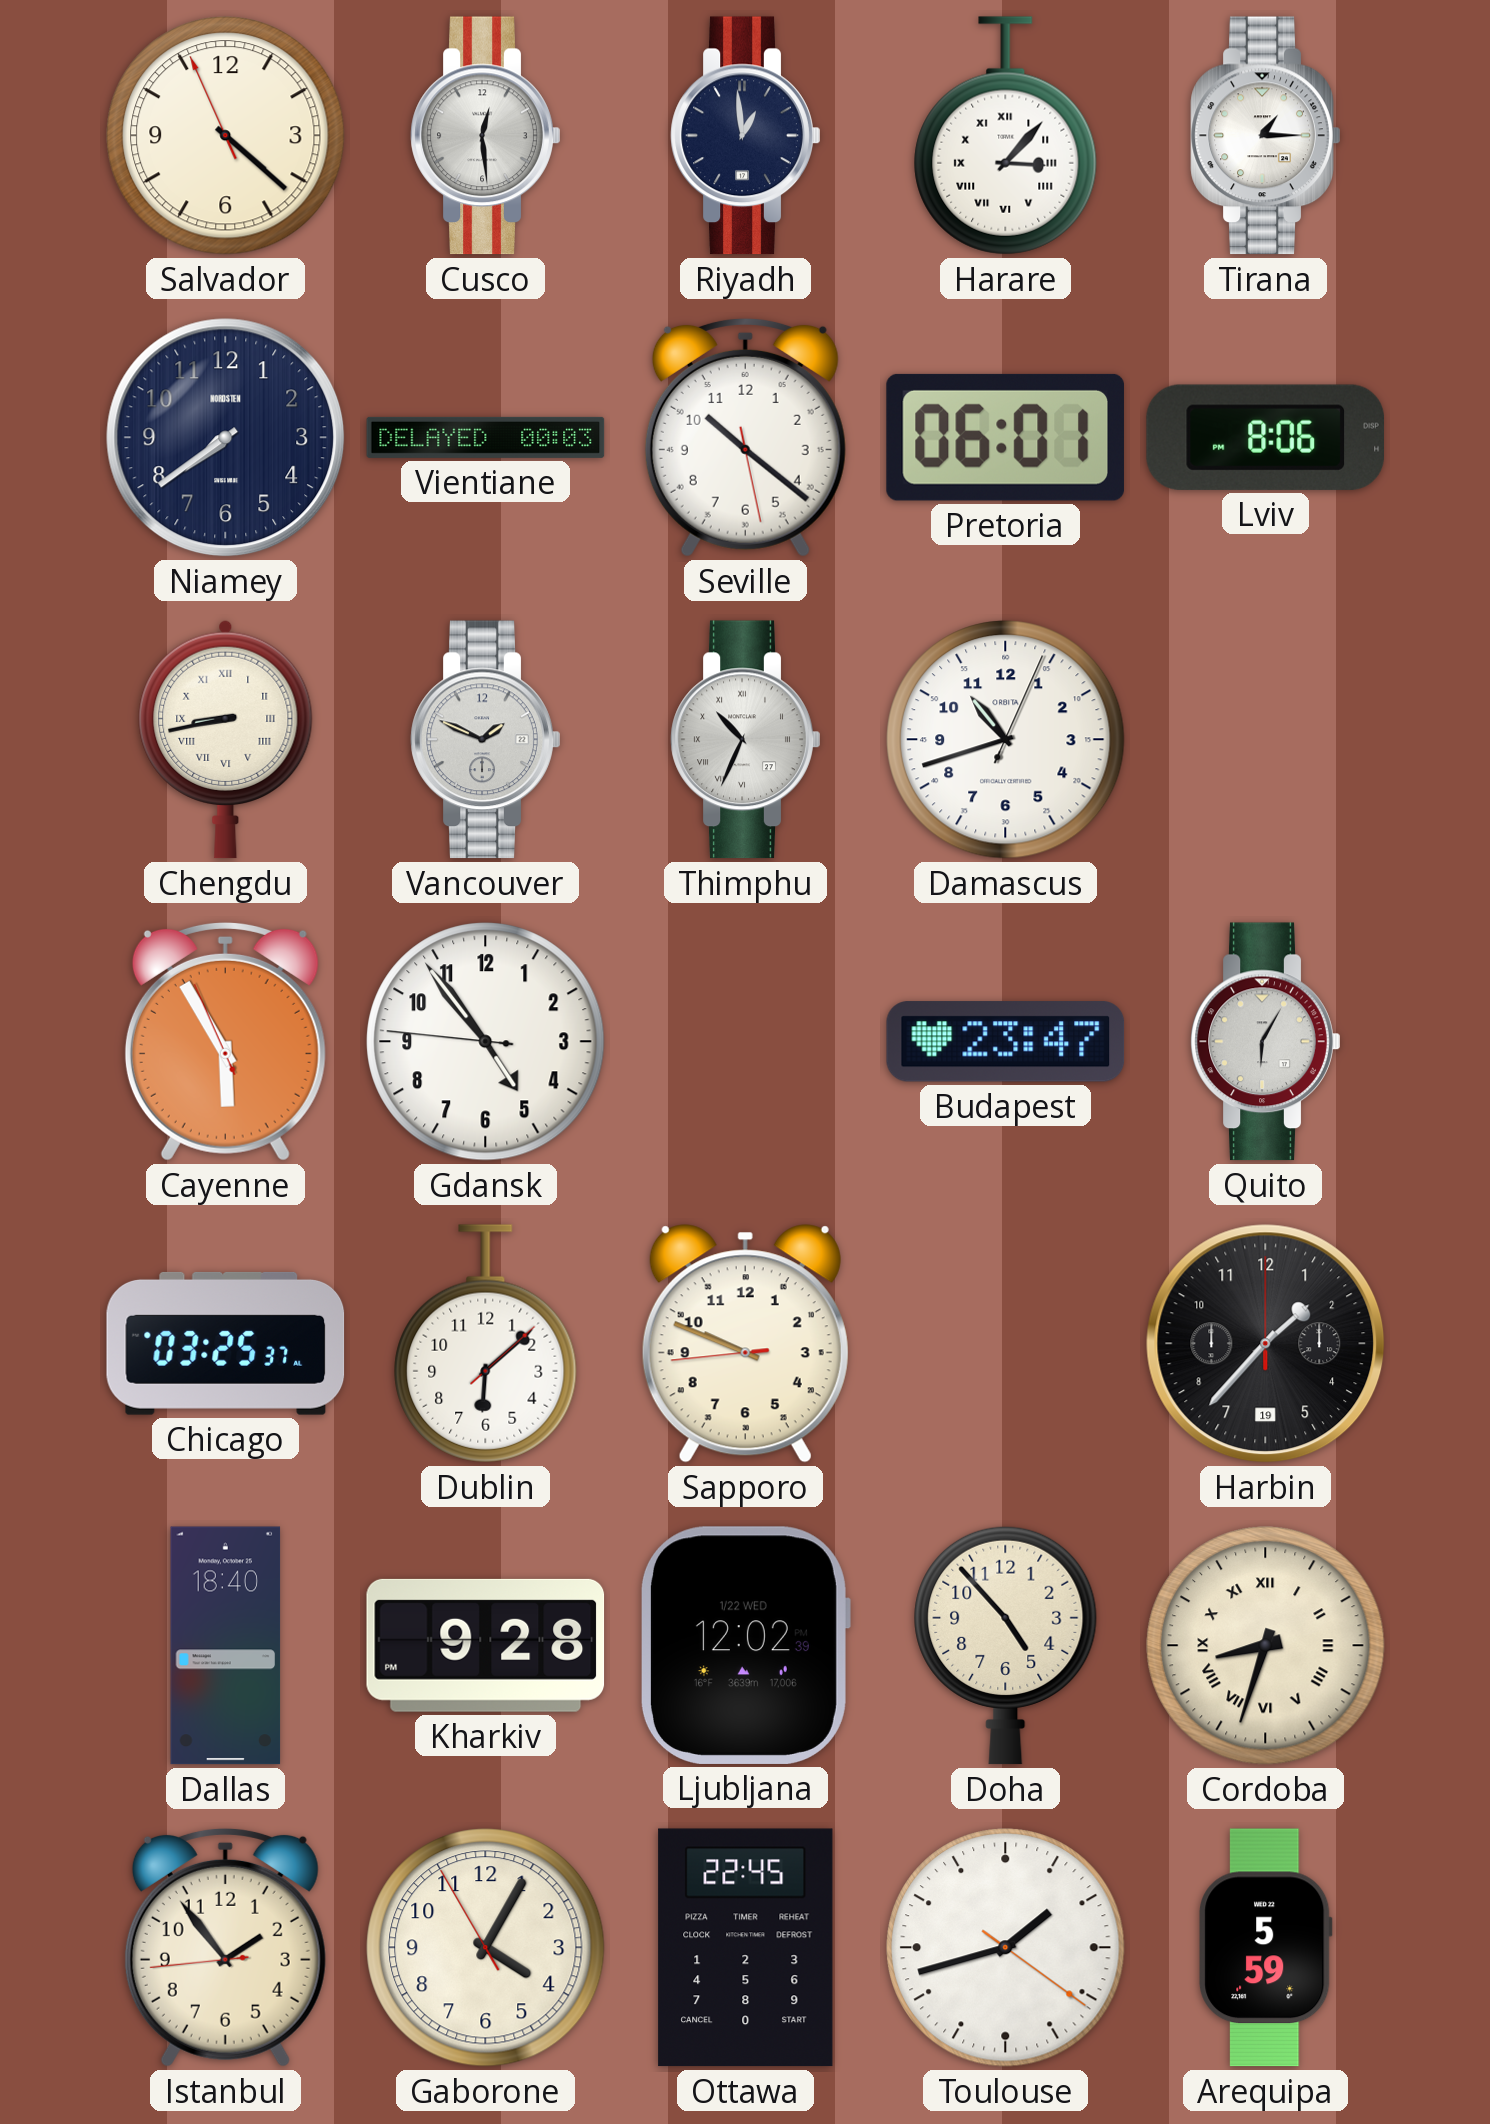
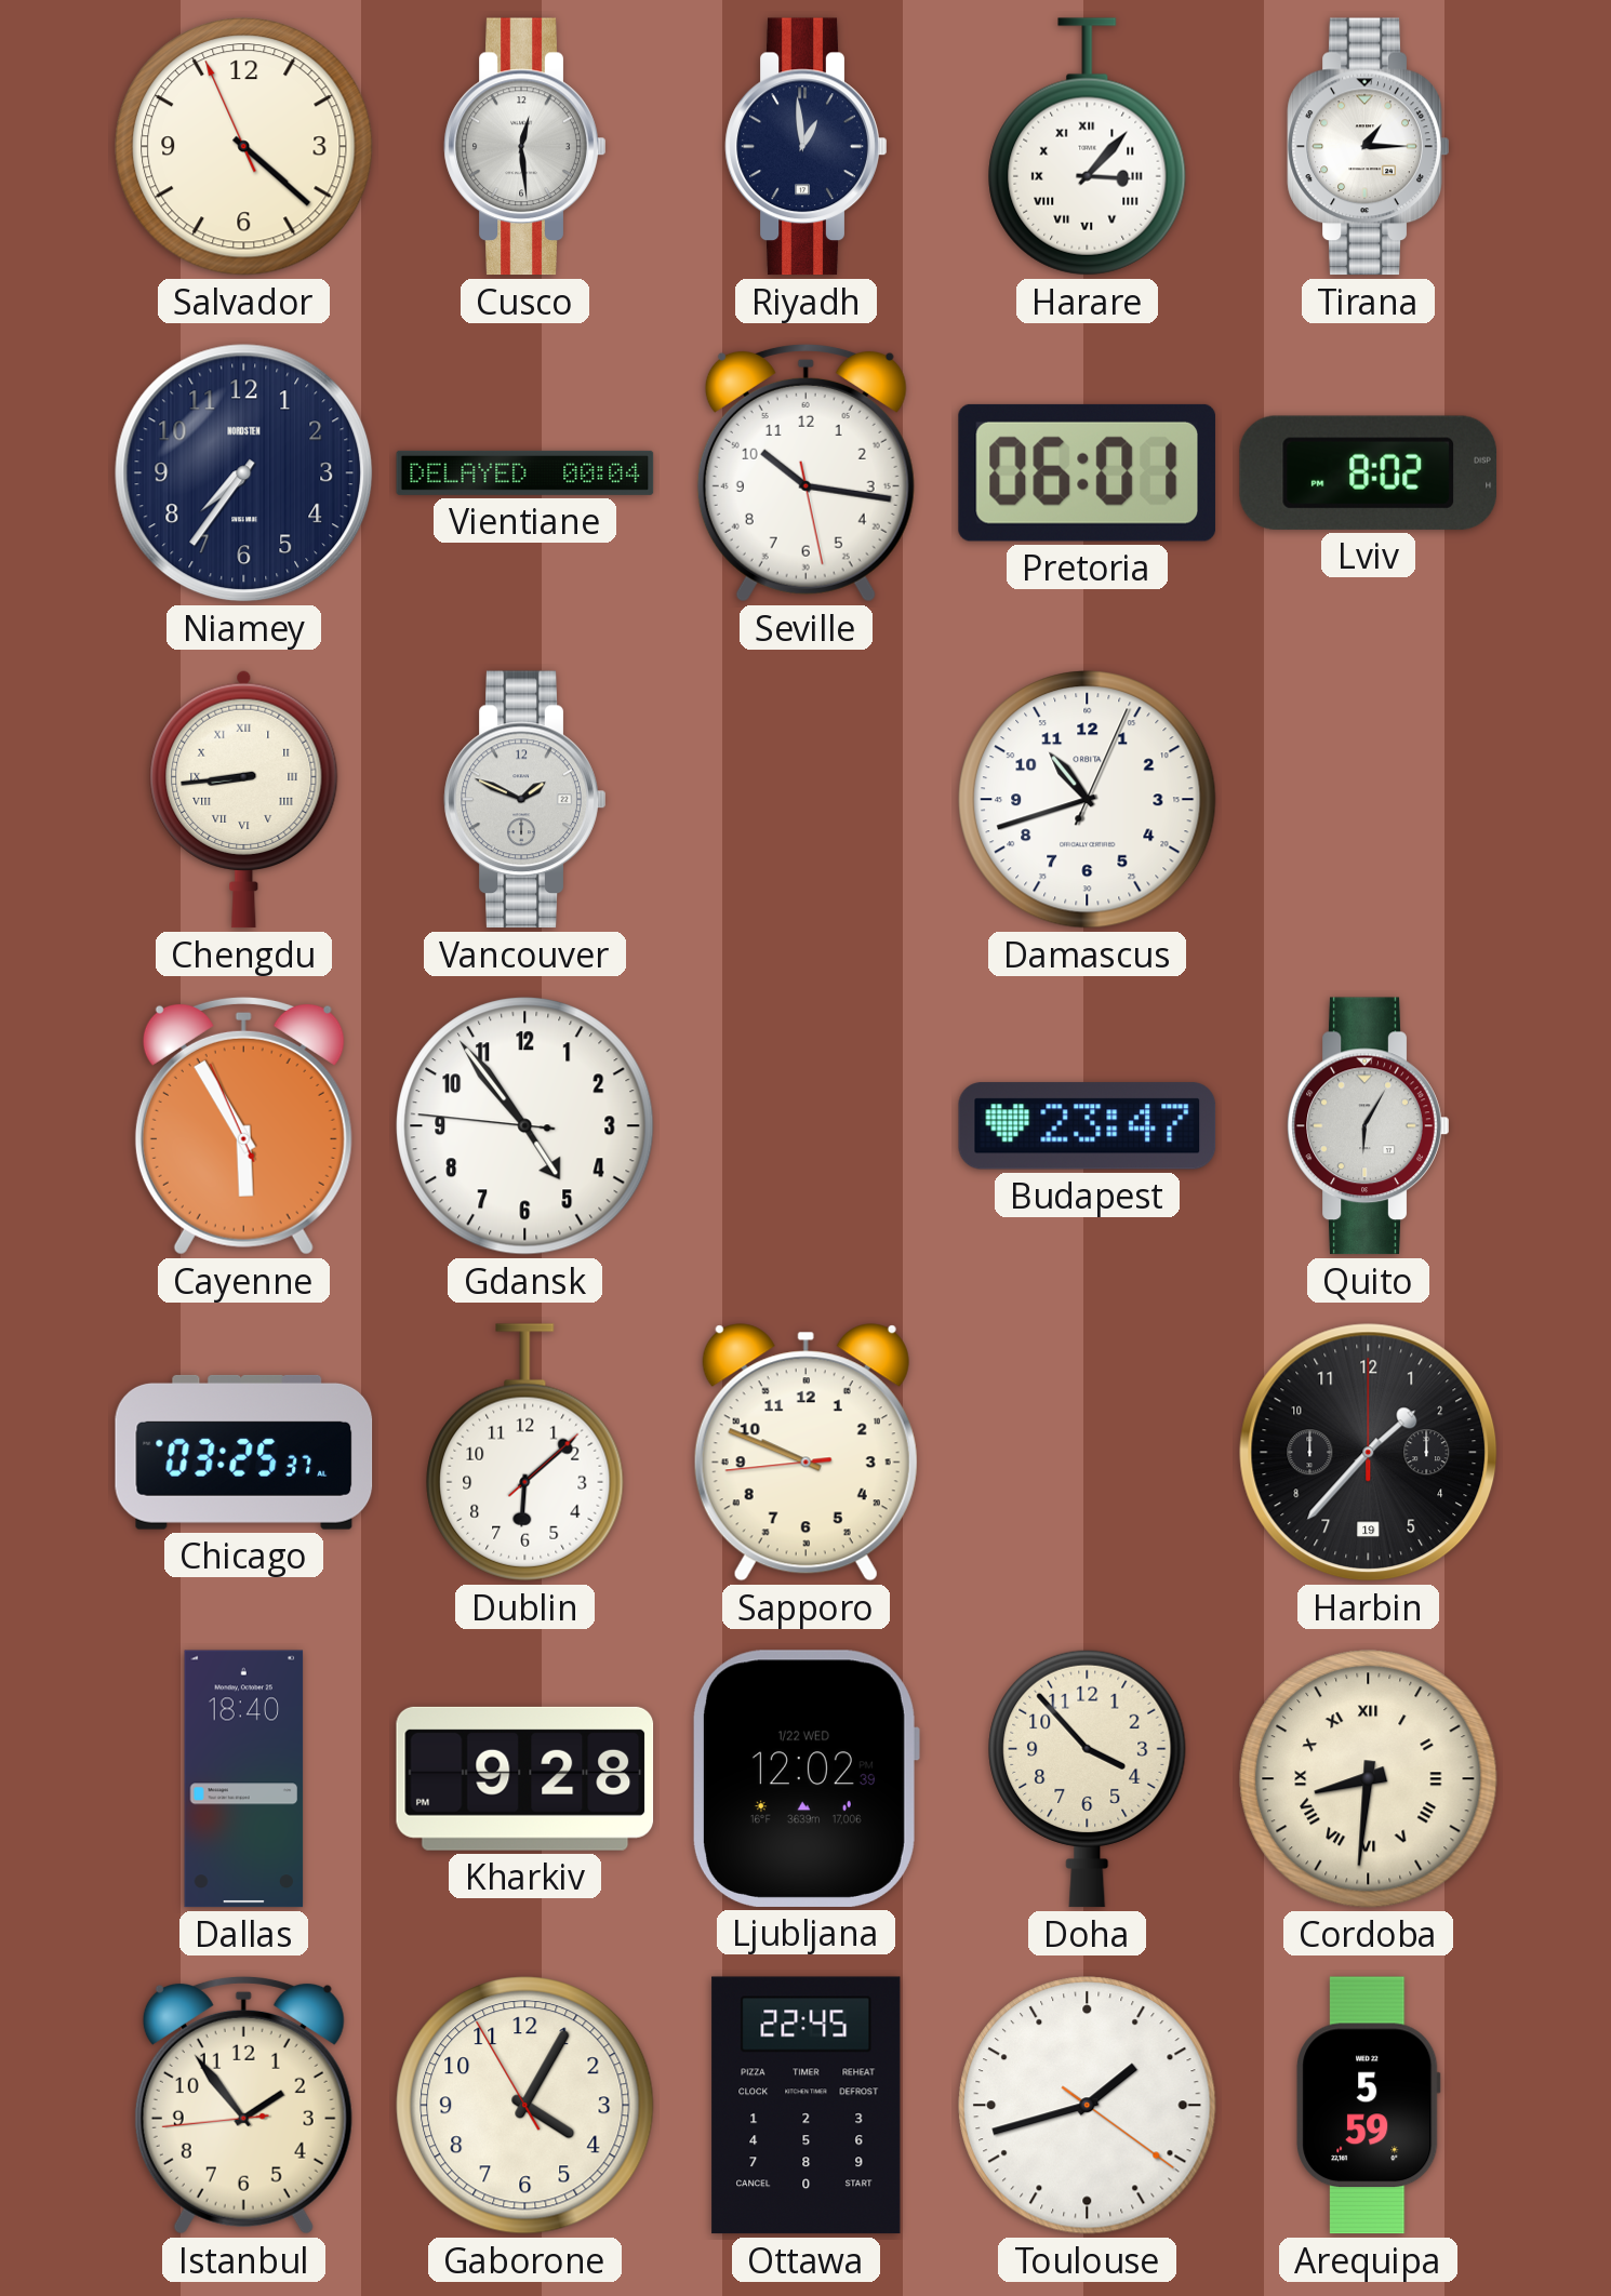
Niamey: 7:39 -> 7:36 (244, 473)
Vientiane: 00:03 -> 00:04 (525, 472)
Seville: 10:21 -> 10:16 (805, 472)
Lviv: 8:06 -> 8:02 (1368, 472)
Chengdu: 8:43 -> 8:44 (244, 799)
Thimphu: 10:34 -> none (746, 740)
Doha: 4:53 -> 3:53 (1088, 1778)
Cordoba: 8:33 -> 8:31 (1369, 1779)
